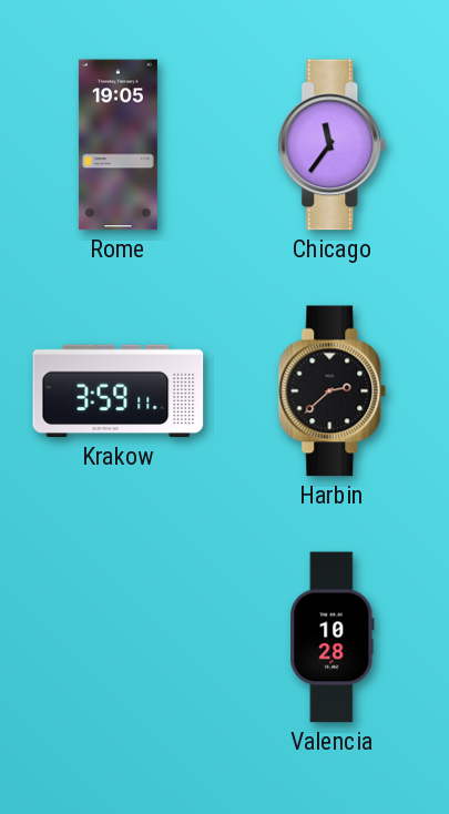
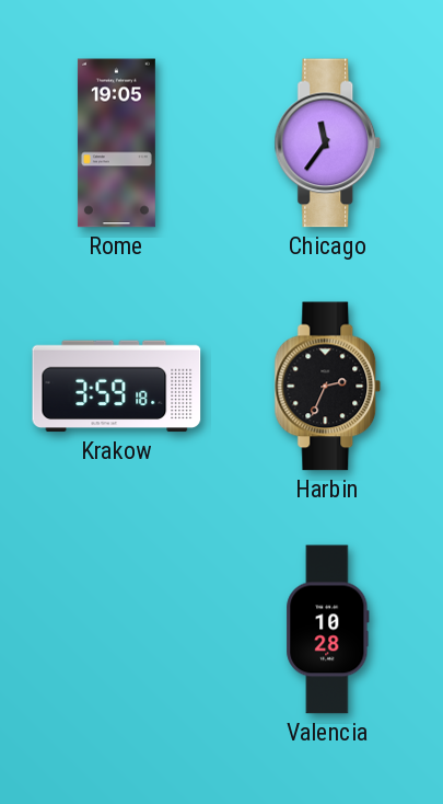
Krakow: 3:59:11 -> 3:59:18 (117, 387)
Harbin: 2:38 -> 2:34 (328, 387)
